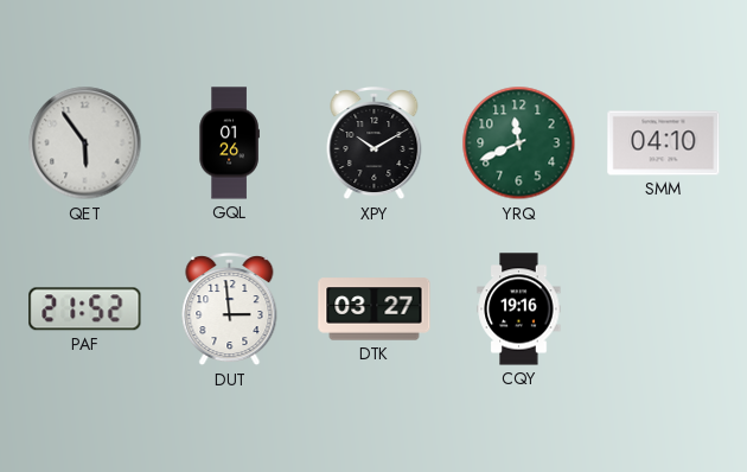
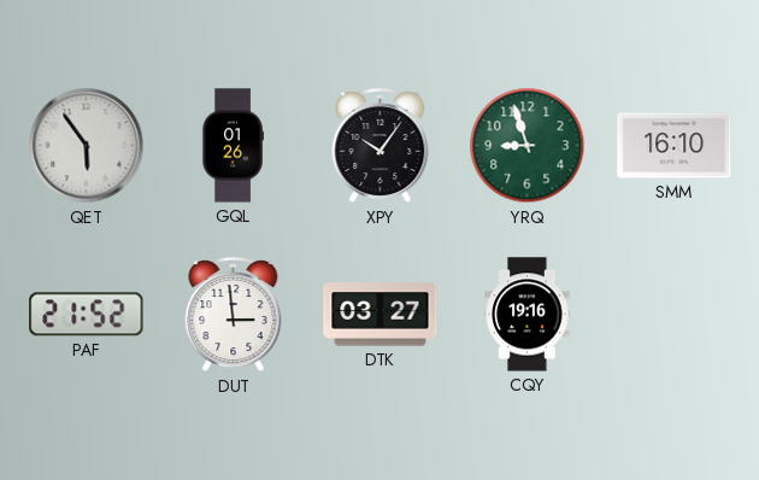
XPY: 10:10 -> 10:06 (381, 147)
YRQ: 11:41 -> 8:57 (528, 146)
SMM: 04:10 -> 16:10 (675, 146)
